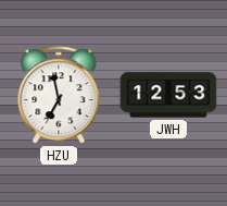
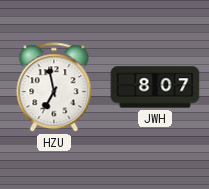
JWH: 12:53 -> 8:07 (155, 87)
